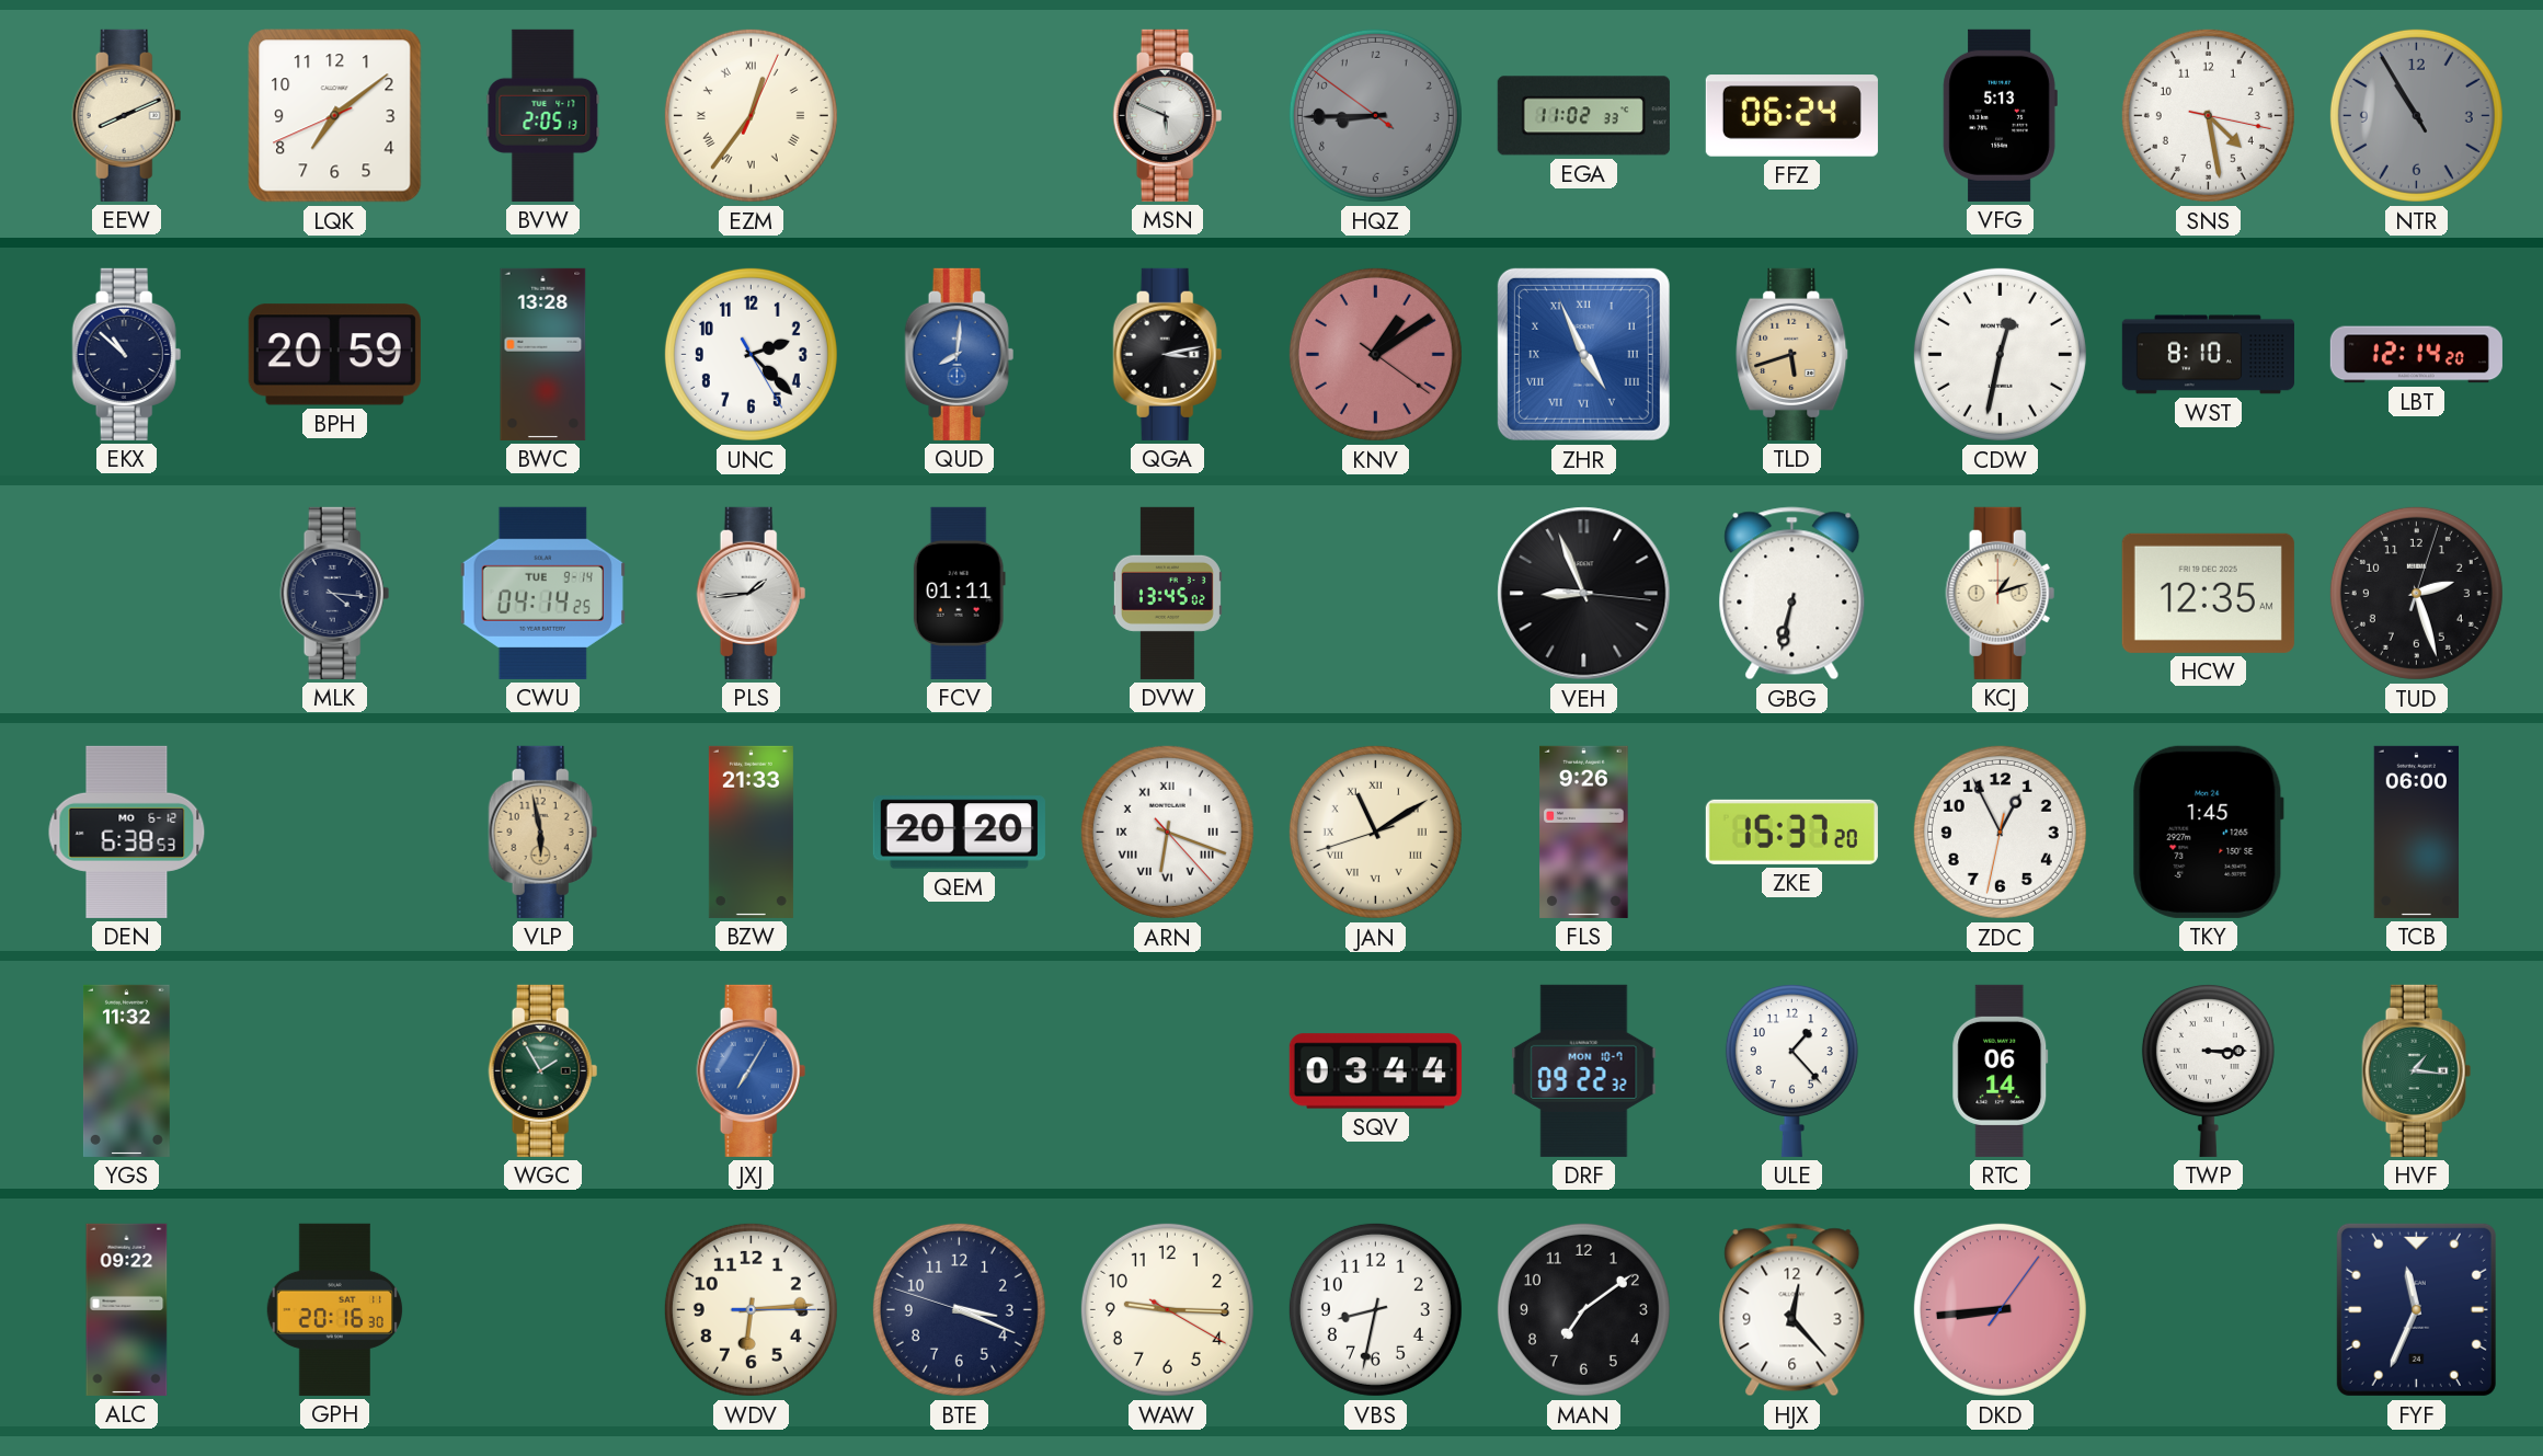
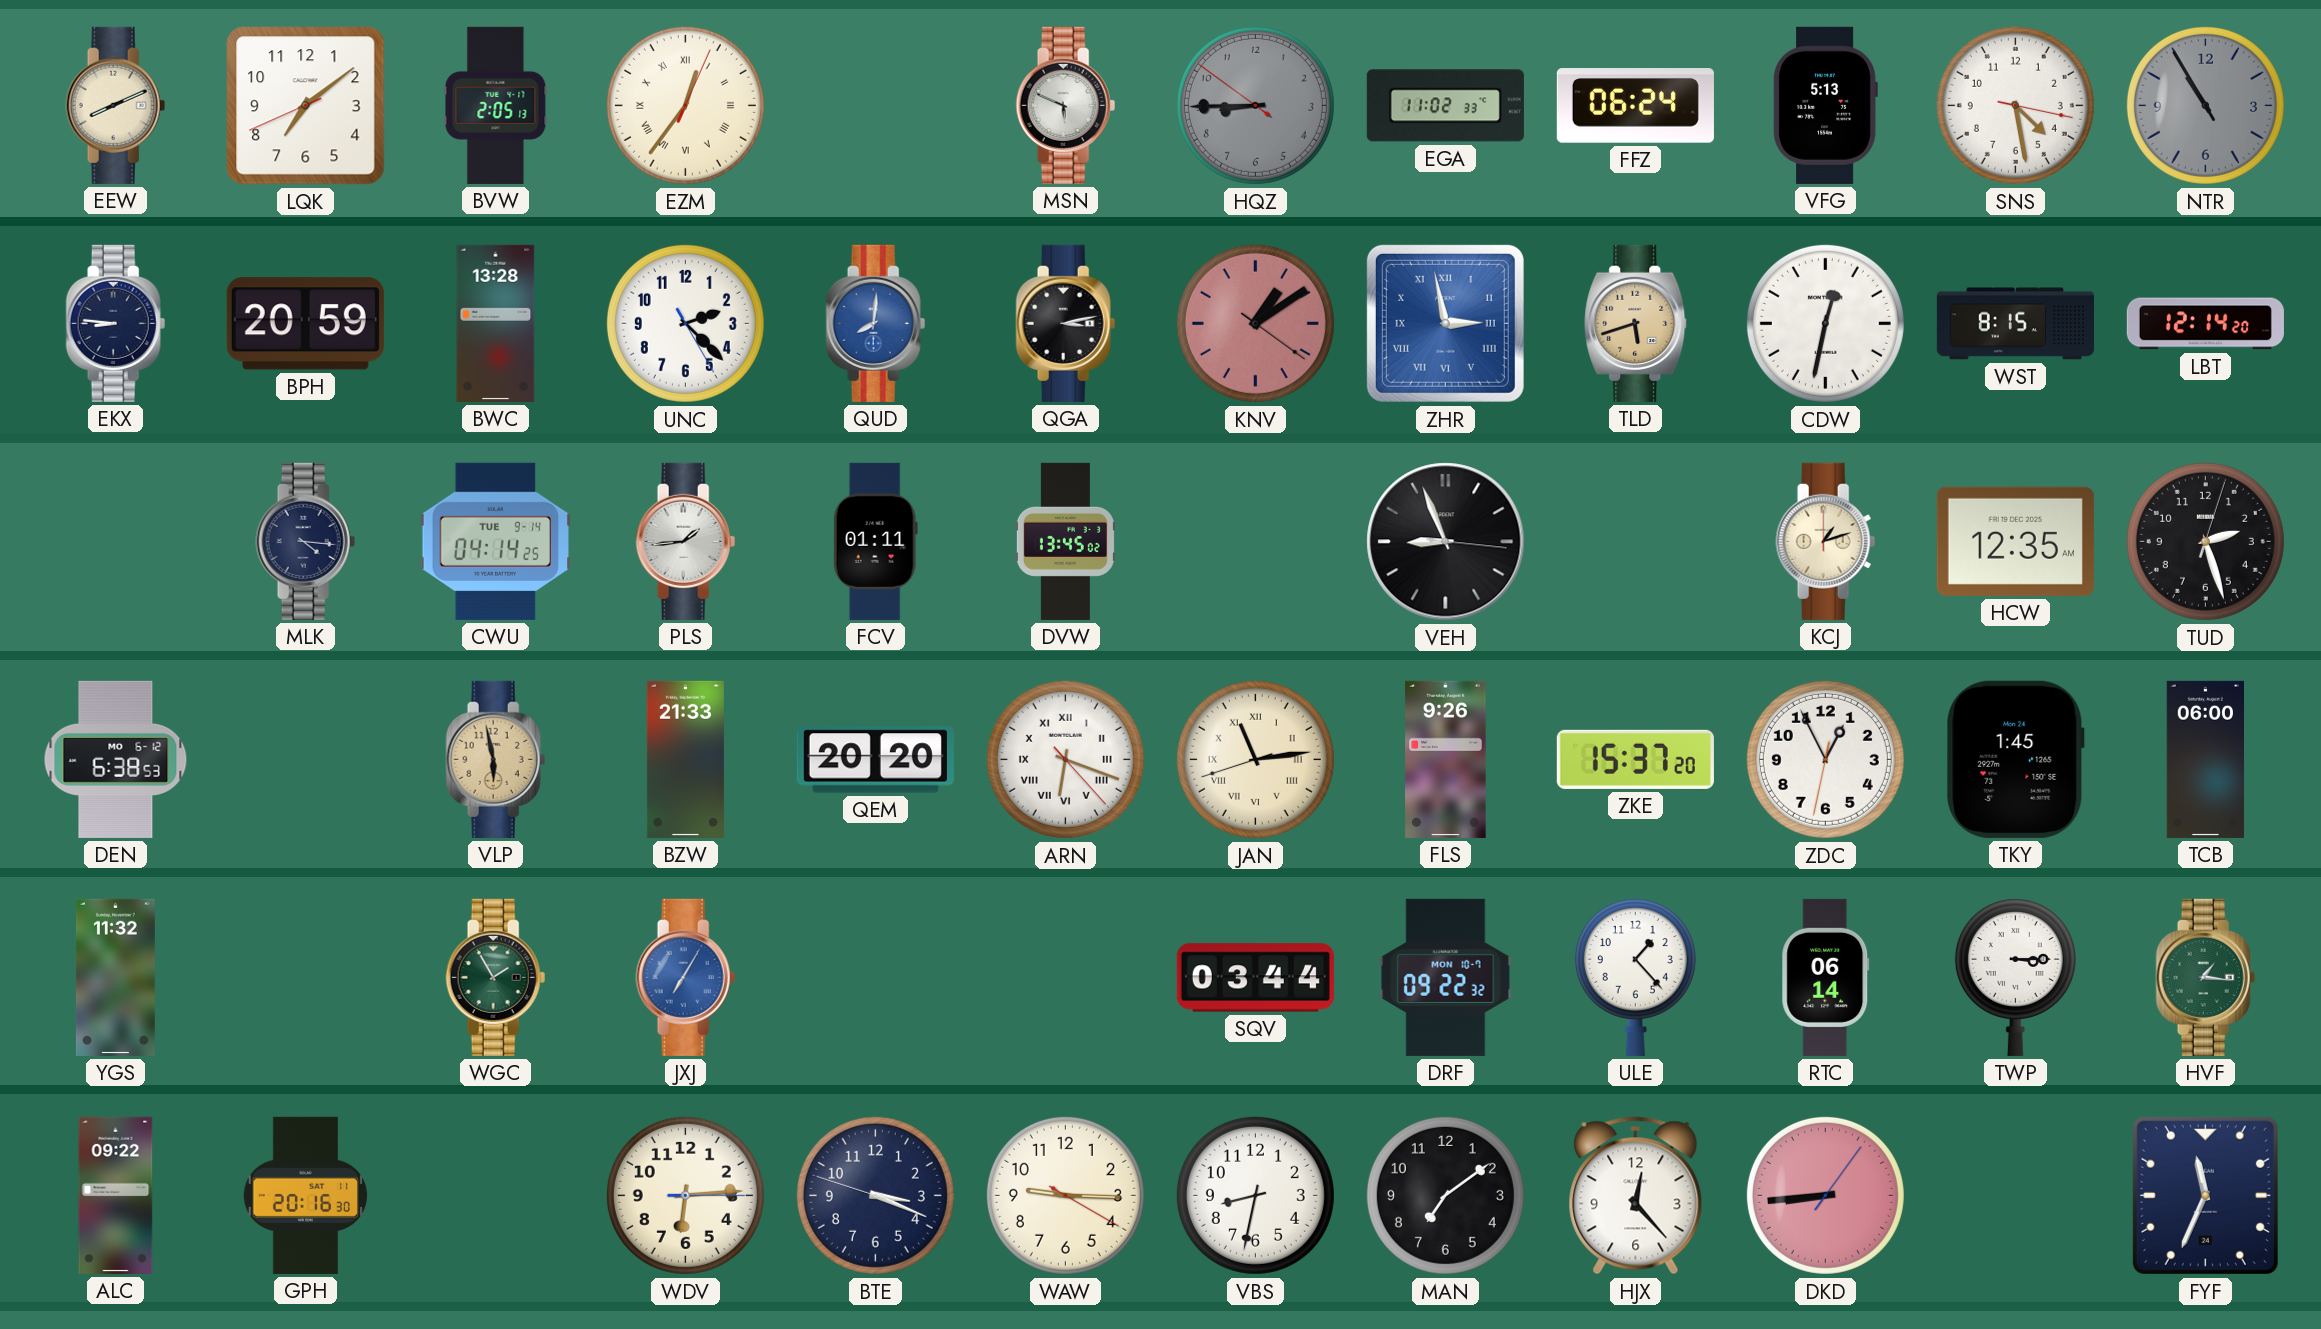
EKX: 10:52 -> 8:46 (116, 323)
ZHR: 4:56 -> 2:58 (1445, 323)
WST: 8:10 -> 8:15 (2015, 324)
GBG: 6:32 -> none (1792, 594)
JAN: 11:09 -> 11:13 (1255, 759)
